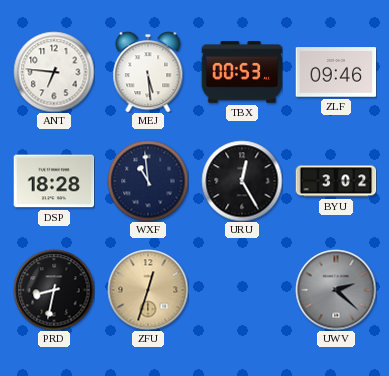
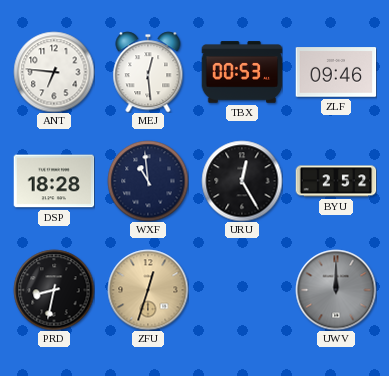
MEJ: 5:29 -> 12:29 (148, 72)
BYU: 3:02 -> 2:52 (336, 181)
UWV: 2:22 -> 12:00 (336, 290)
